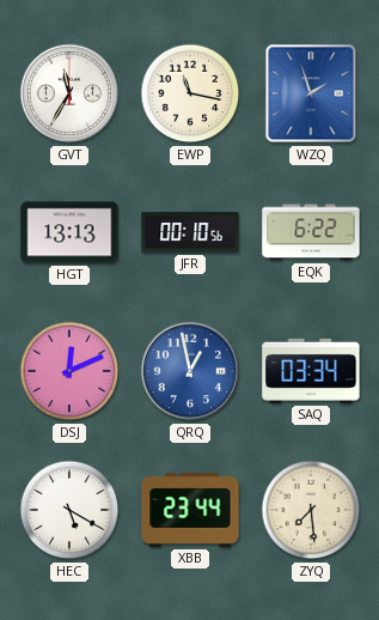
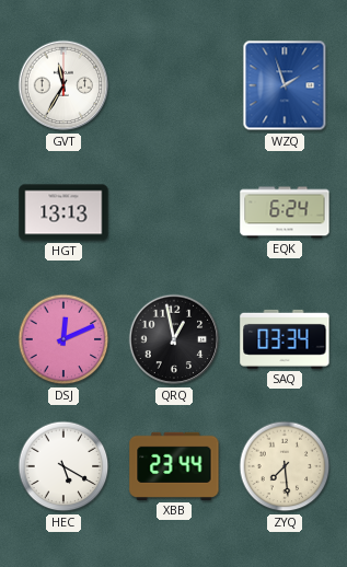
EWP: 11:17 -> none (190, 93)
JFR: 00:10 -> none (190, 232)
EQK: 6:22 -> 6:24 (285, 212)
QRQ dial: blue -> black (174, 339)
